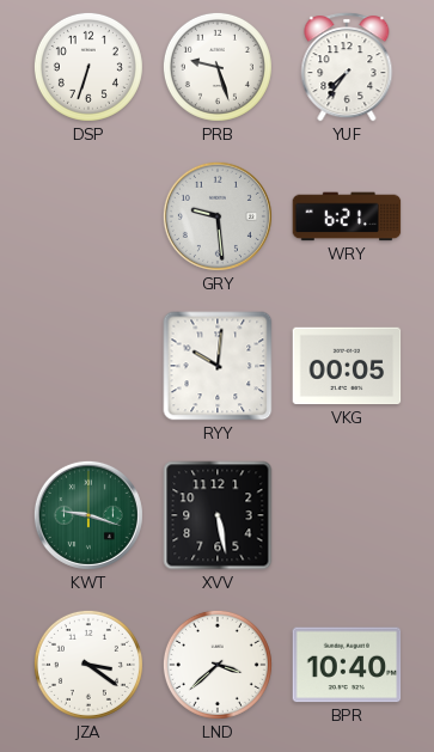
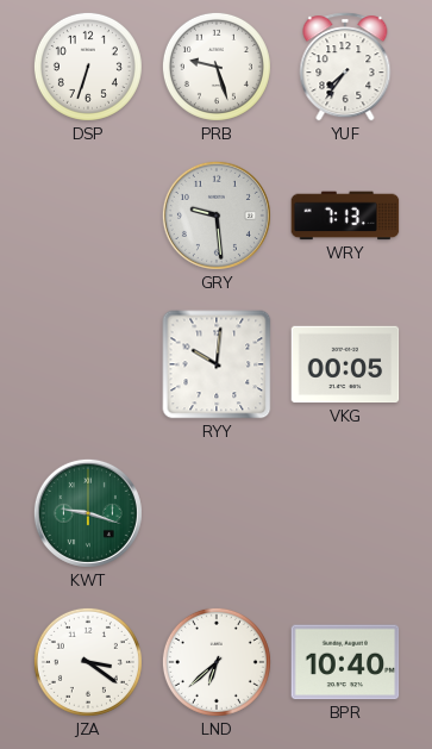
WRY: 6:21 -> 7:13 (345, 216)
XVV: 5:28 -> none (218, 515)
LND: 3:38 -> 6:38 (217, 662)
